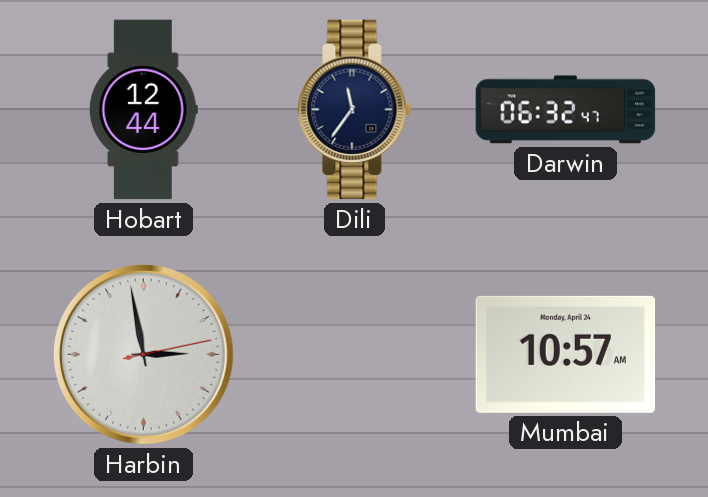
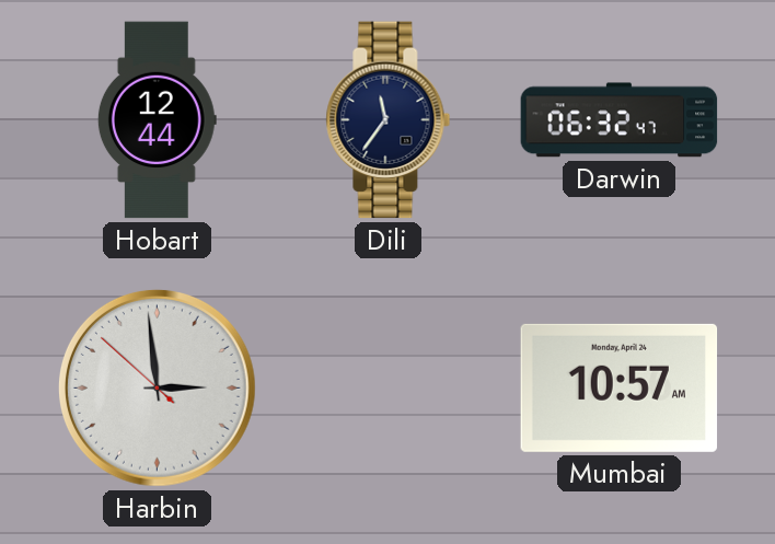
Harbin: 2:58:13 -> 2:58:52 (157, 387)
